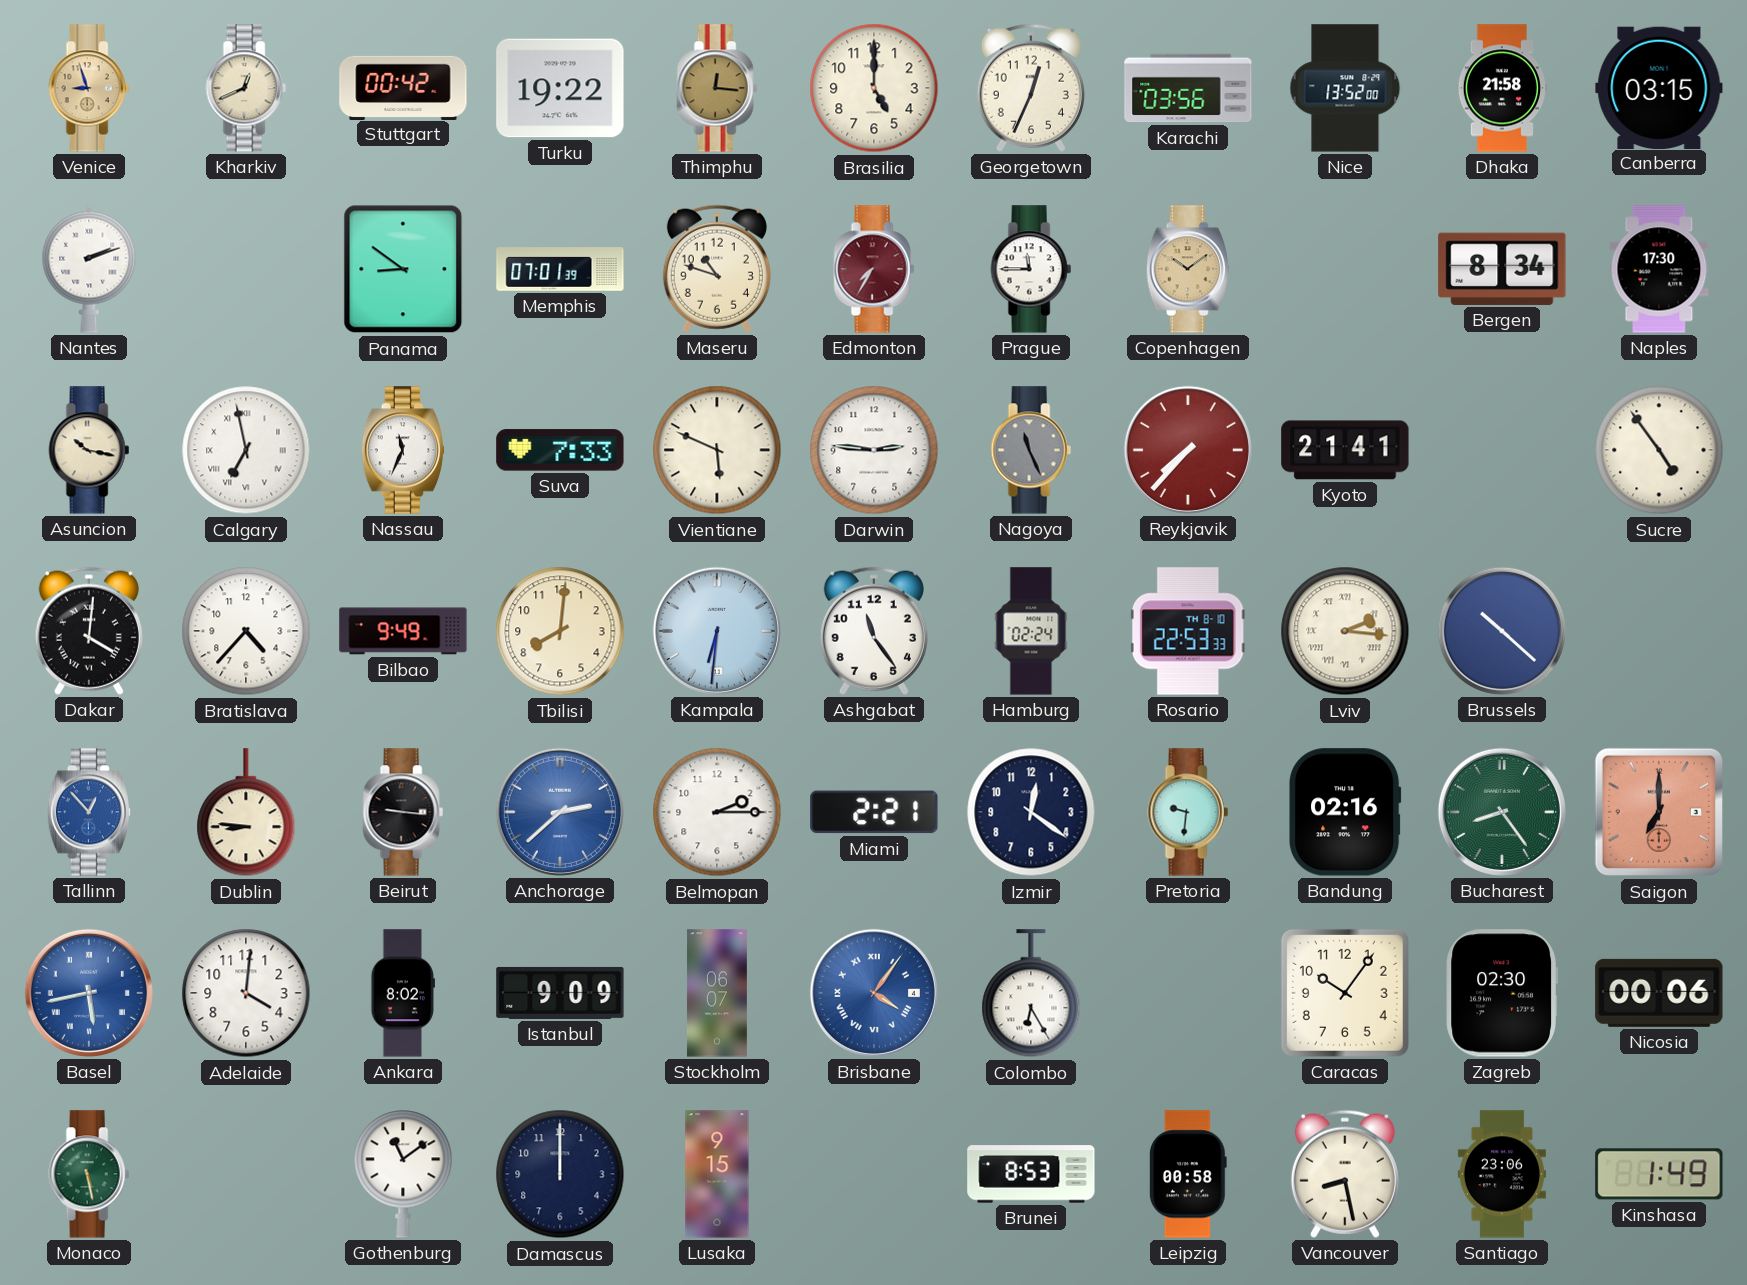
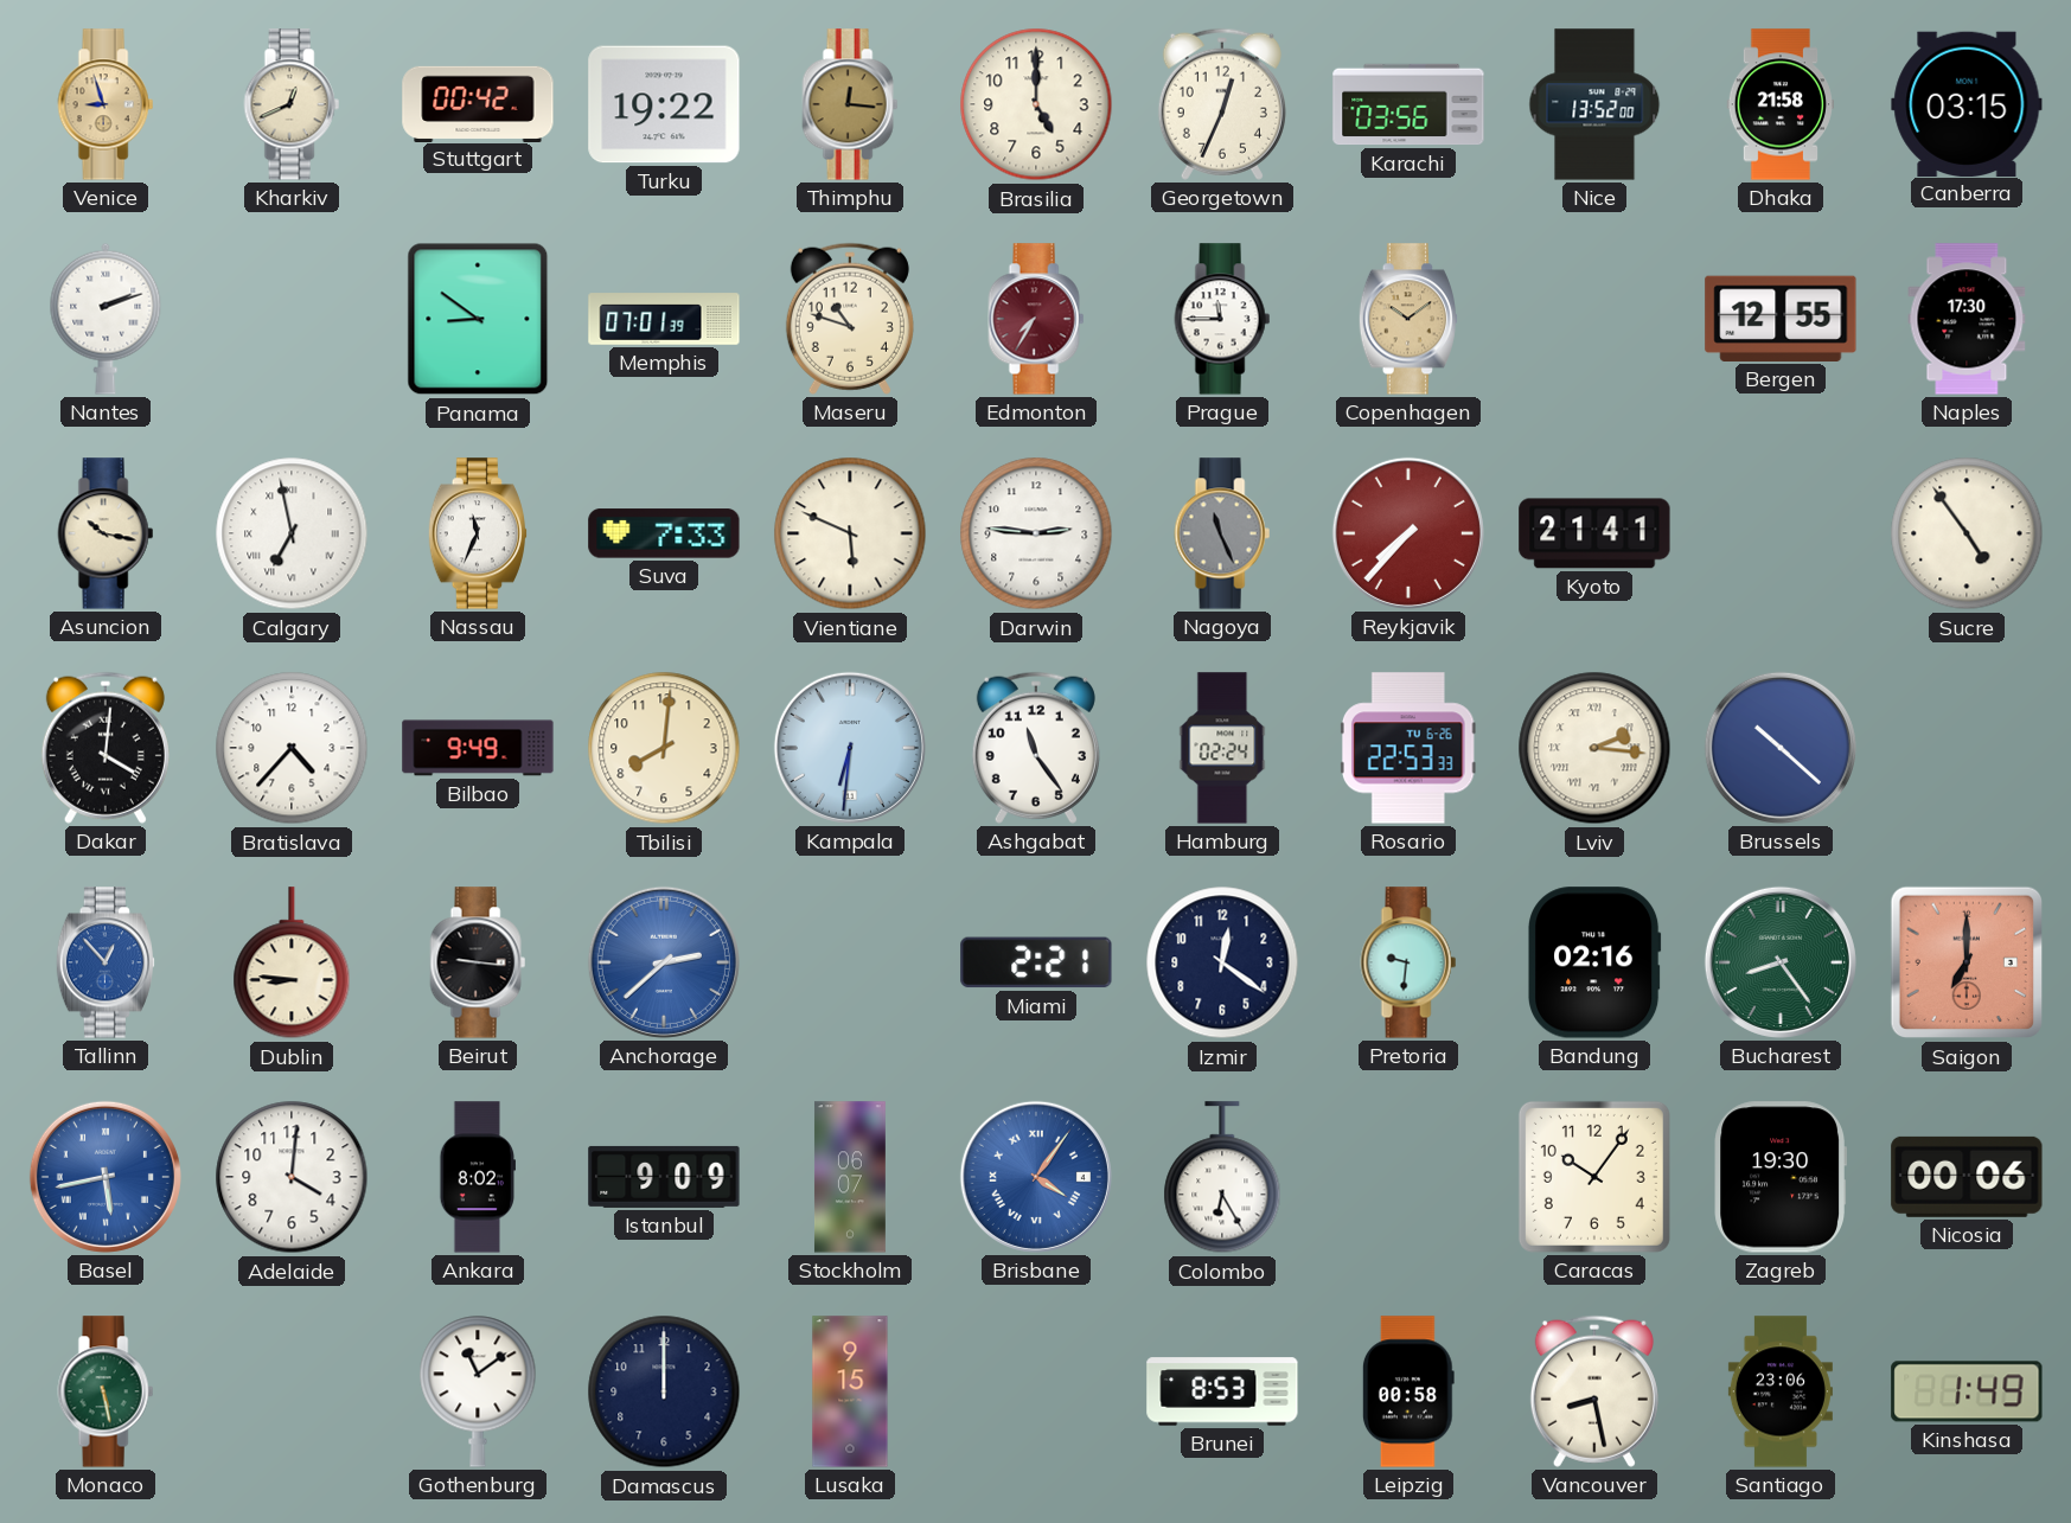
Bergen: 8:34 -> 12:55 (1781, 319)
Rosario date: TH 8-10 -> TU 6-26 (1408, 748)
Belmopan: 2:15 -> none (717, 812)
Zagreb: 02:30 -> 19:30 (1779, 1177)
